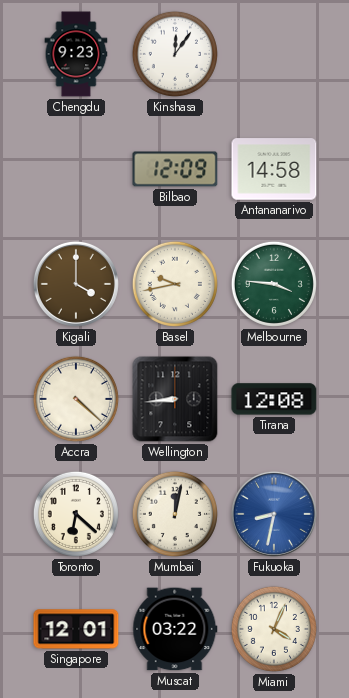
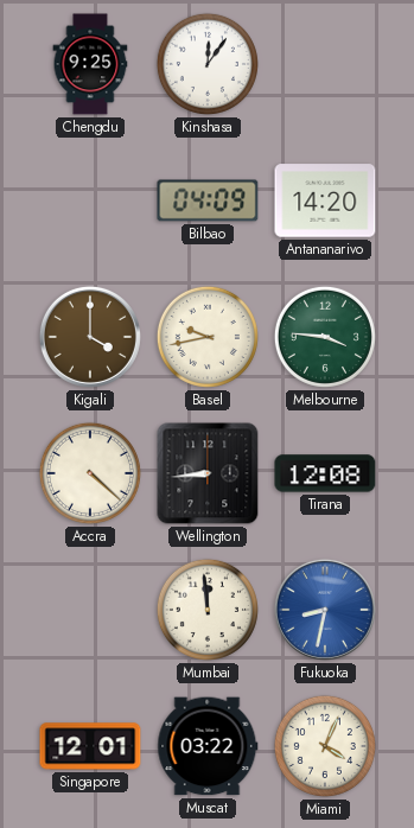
Chengdu: 9:23 -> 9:25 (90, 64)
Bilbao: 12:09 -> 04:09 (208, 200)
Antananarivo: 14:58 -> 14:20 (325, 200)
Toronto: 6:22 -> none (76, 514)
Mumbai: 12:02 -> 11:59 (208, 610)
